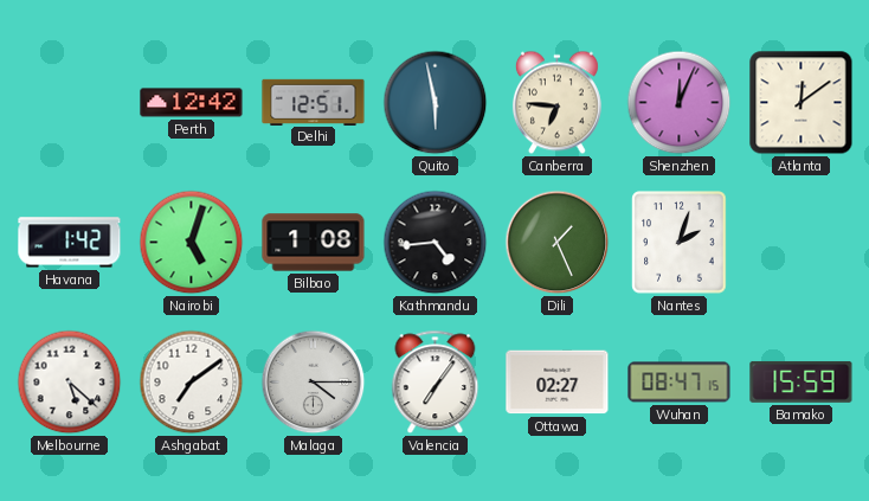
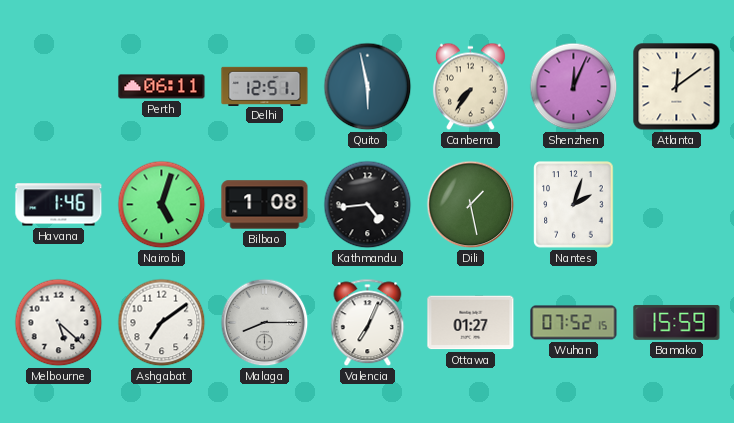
Perth: 12:42 -> 06:11 (162, 87)
Canberra: 6:46 -> 7:36 (470, 87)
Havana: 1:42 -> 1:46 (59, 205)
Dili: 1:26 -> 1:28 (471, 205)
Malaga: 4:15 -> 8:15 (265, 323)
Valencia: 7:06 -> 7:04 (368, 323)
Ottawa: 02:27 -> 01:27 (471, 323)
Wuhan: 08:47 -> 07:52 (574, 323)
